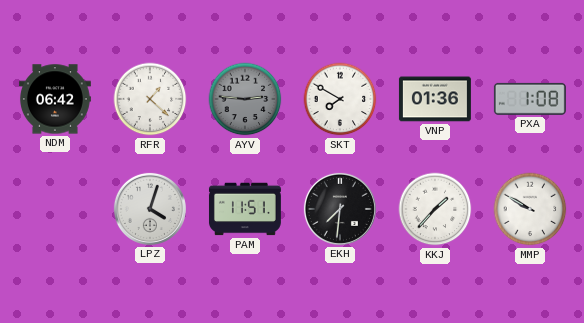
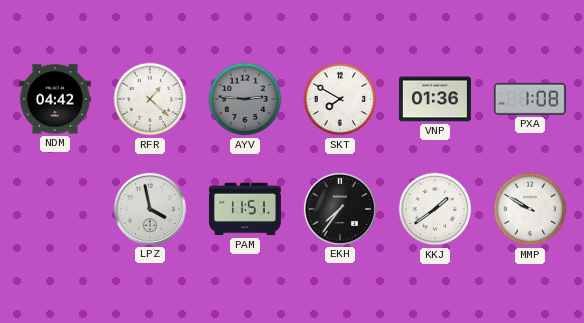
NDM: 06:42 -> 04:42 (55, 99)
LPZ: 4:03 -> 3:58 (150, 209)
EKH: 7:31 -> 7:36 (340, 209)
KKJ: 1:37 -> 1:39 (435, 209)
